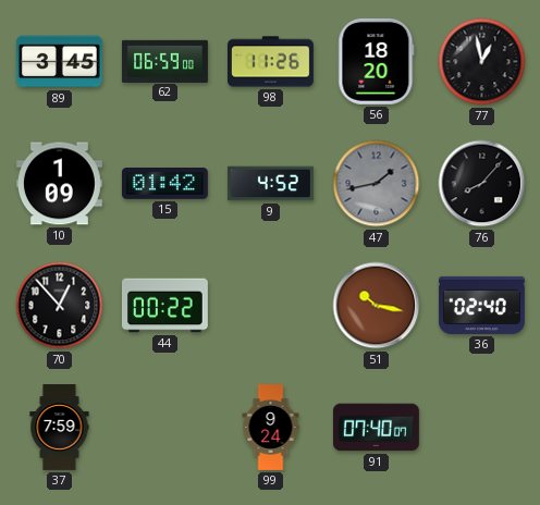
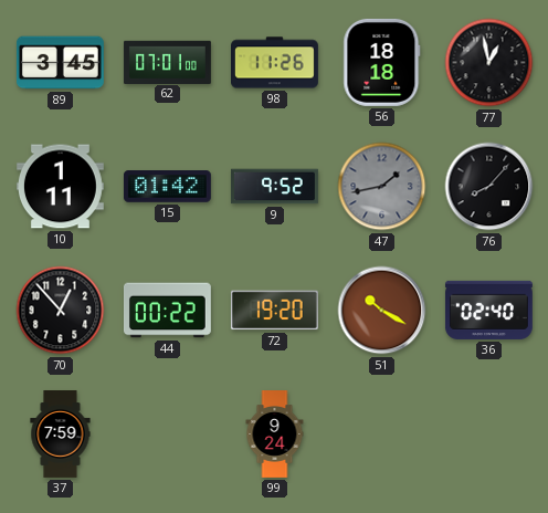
62: 06:59 -> 07:01 (167, 62)
56: 18:20 -> 18:18 (382, 62)
10: 1:09 -> 1:11 (60, 187)
9: 4:52 -> 9:52 (274, 187)
72: none -> 19:20 (274, 311)
51: 10:17 -> 10:20 (382, 311)
91: 07:40 -> none (376, 428)
